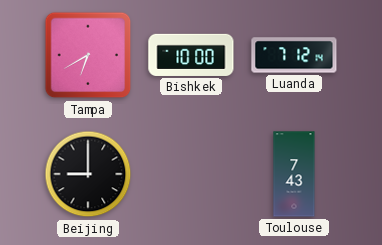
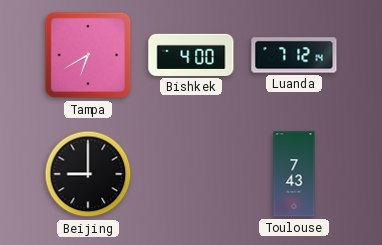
Bishkek: 10:00 -> 4:00 (191, 55)
